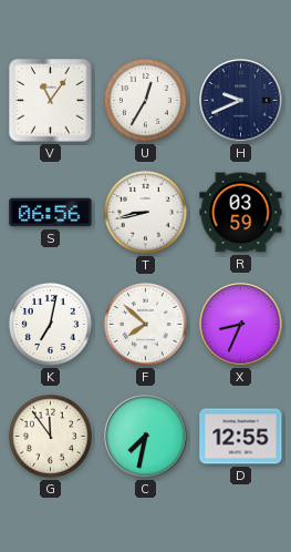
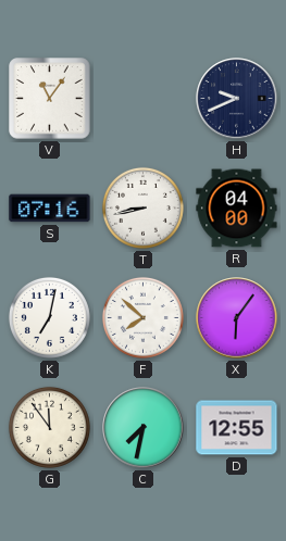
U: 12:35 -> none (145, 100)
S: 06:56 -> 07:16 (50, 209)
R: 03:59 -> 04:00 (237, 209)
X: 8:34 -> 6:06 (237, 318)
